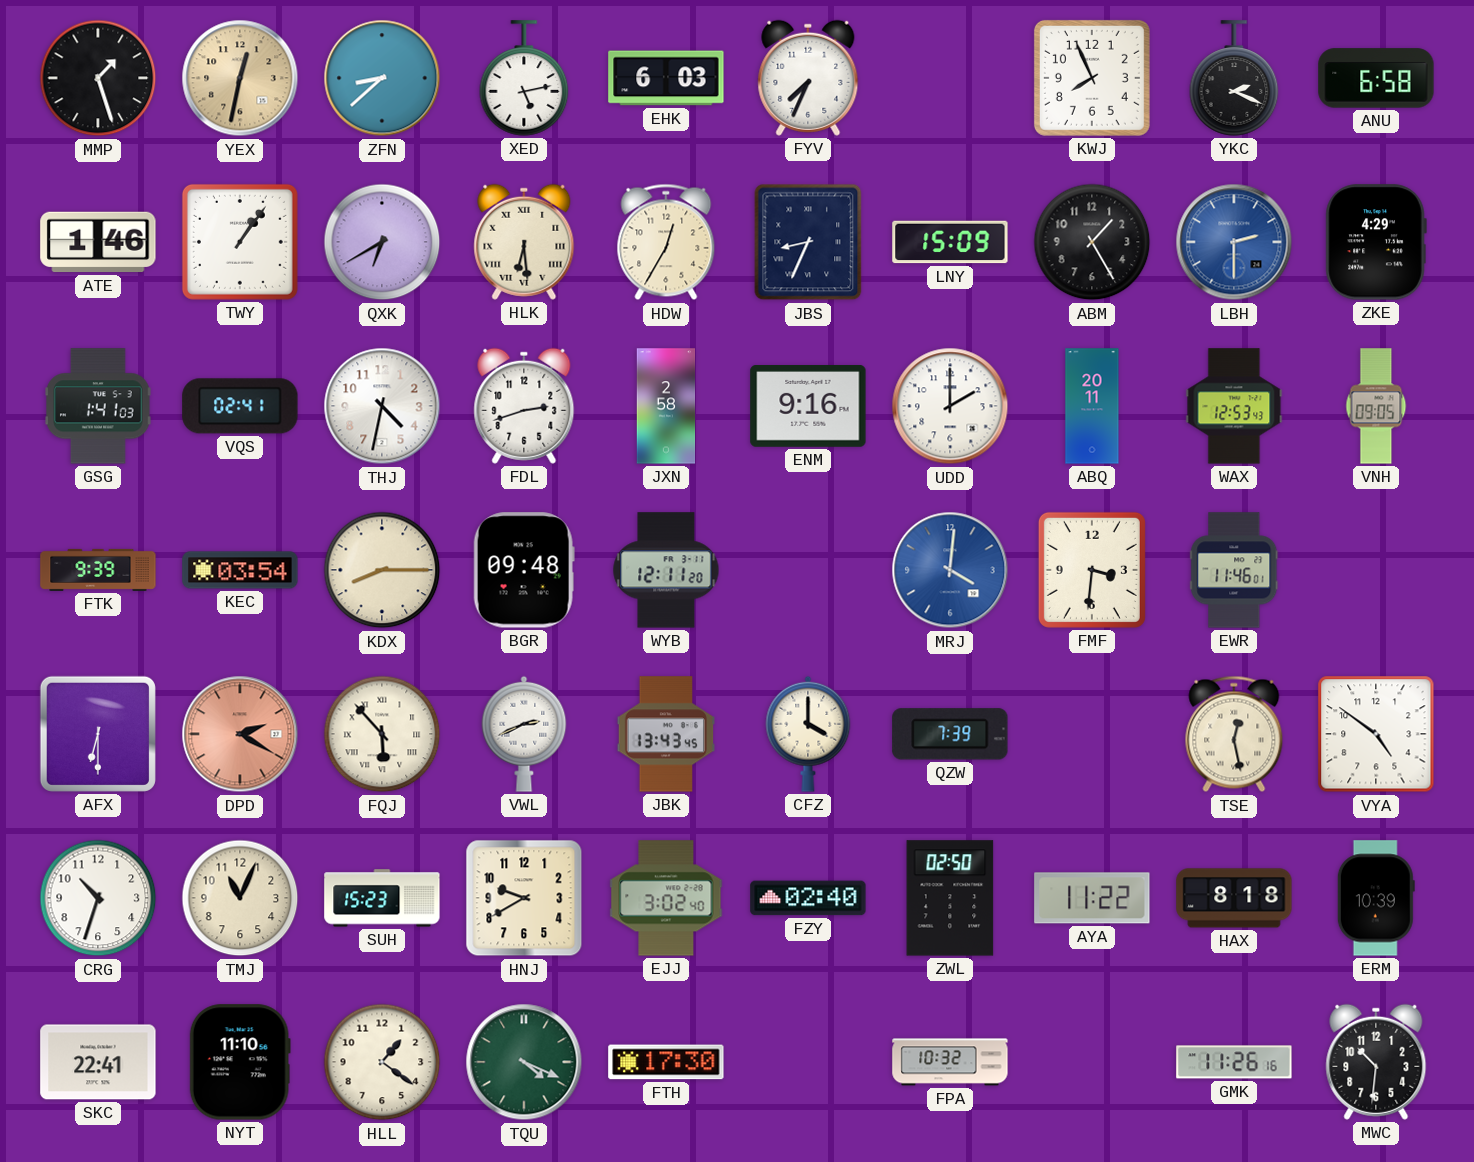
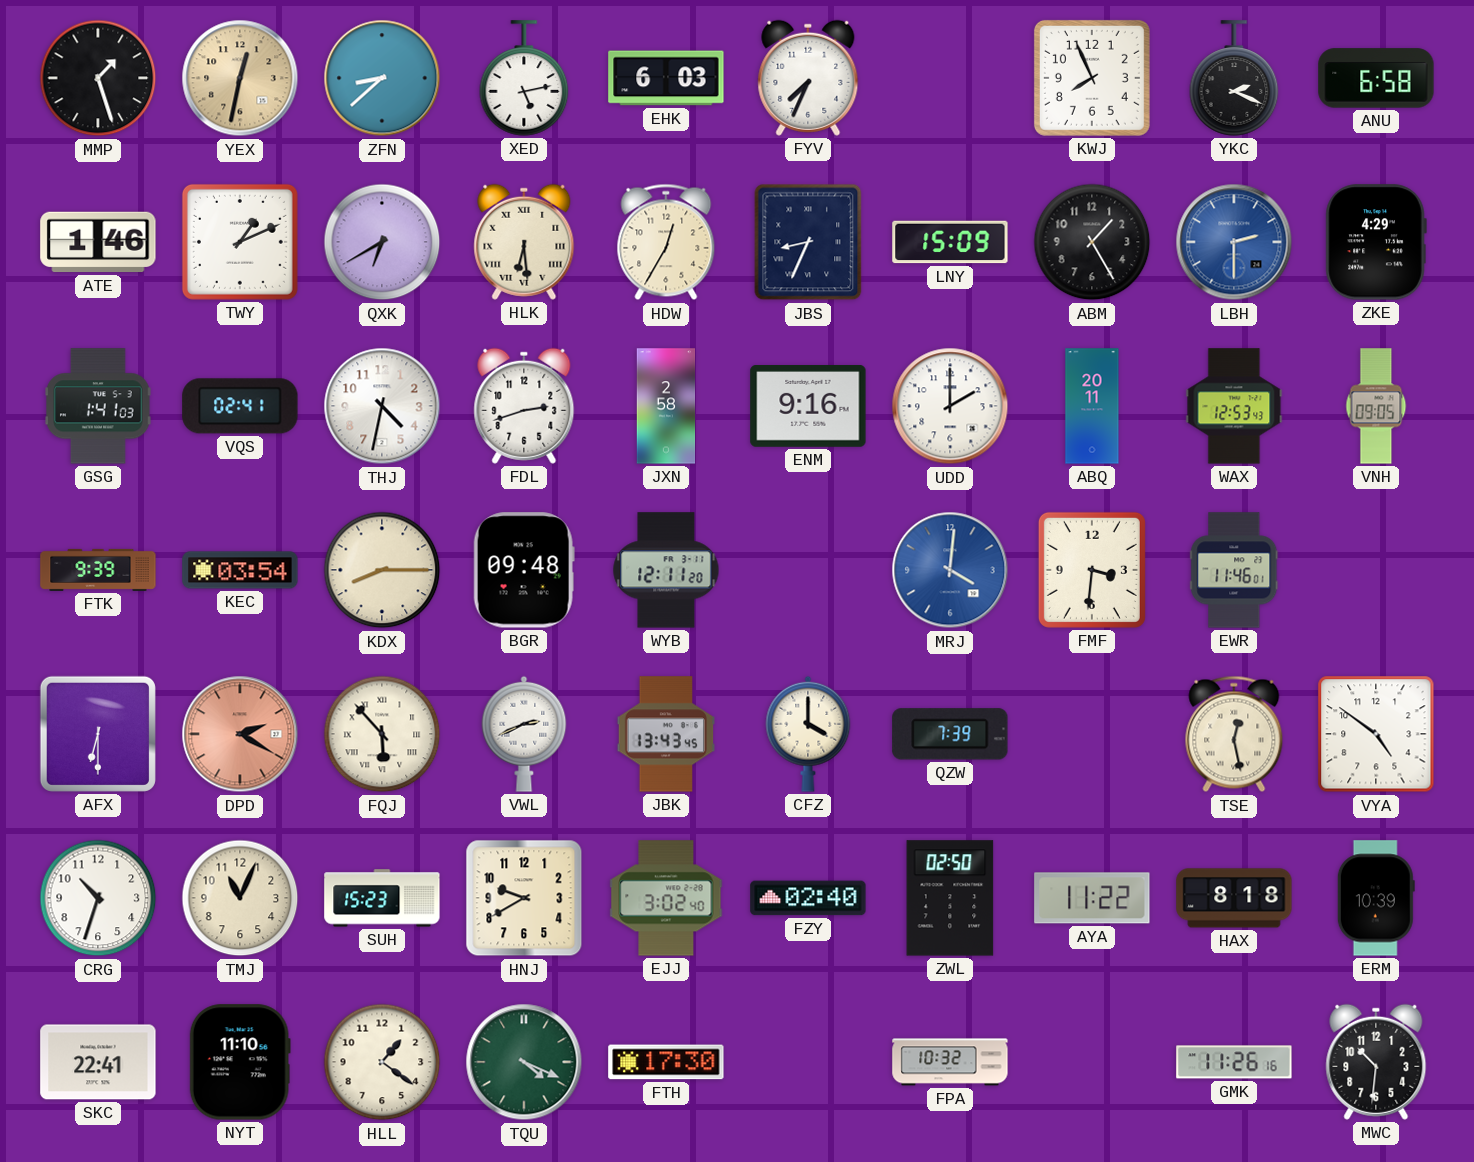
TWY: 1:06 -> 1:11 (240, 242)
